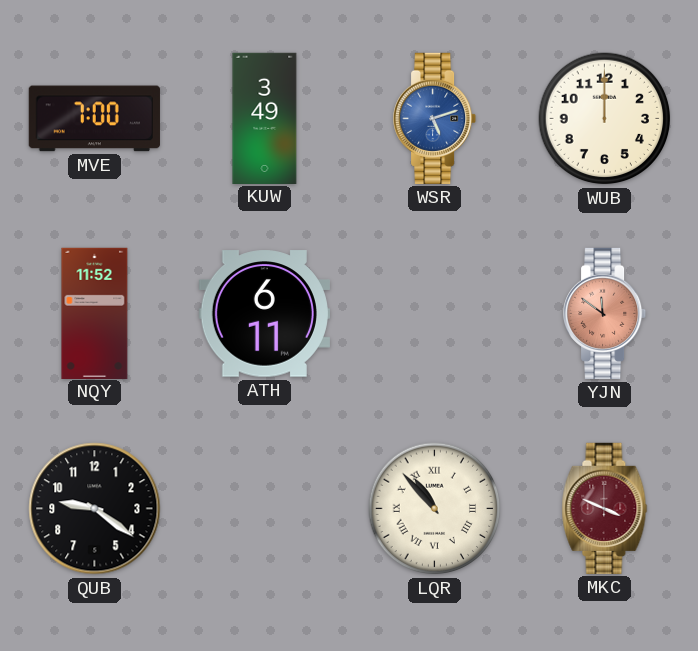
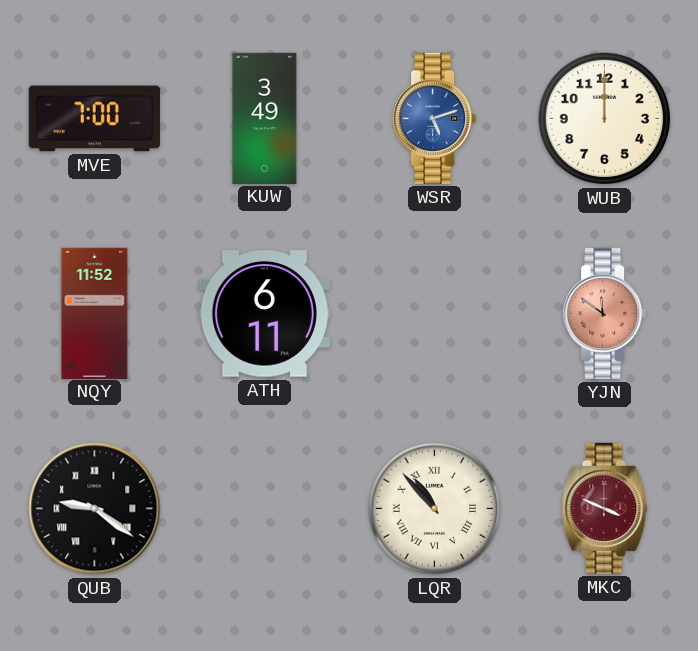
QUB numerals: Arabic -> Roman (95, 509)
